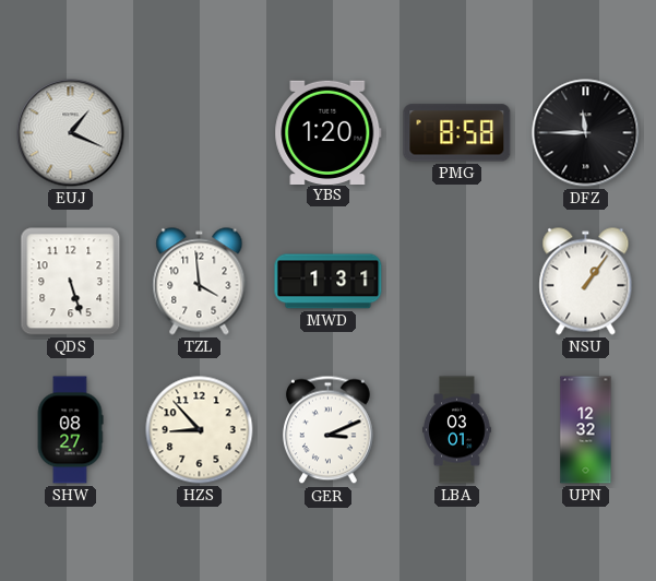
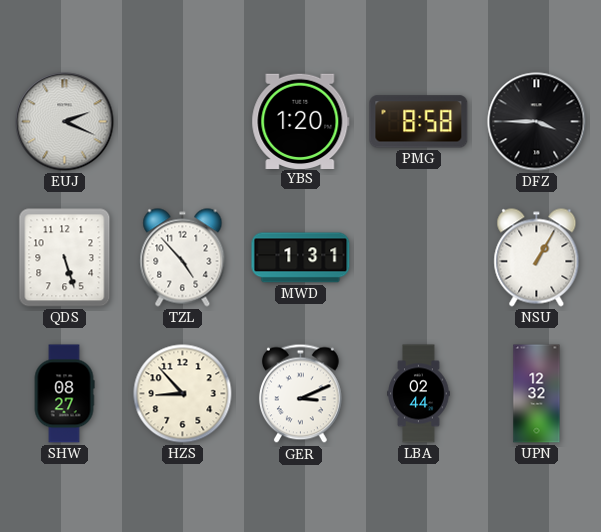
EUJ: 1:19 -> 2:19 (65, 122)
DFZ: 11:45 -> 3:45 (537, 122)
TZL: 3:59 -> 4:53 (183, 258)
NSU: 1:06 -> 1:05 (537, 258)
LBA: 03:01 -> 02:44 (419, 394)
